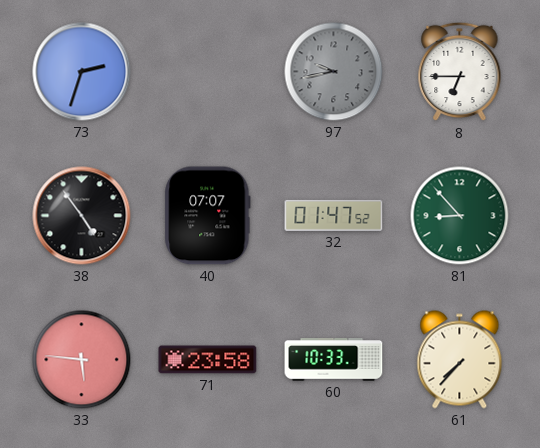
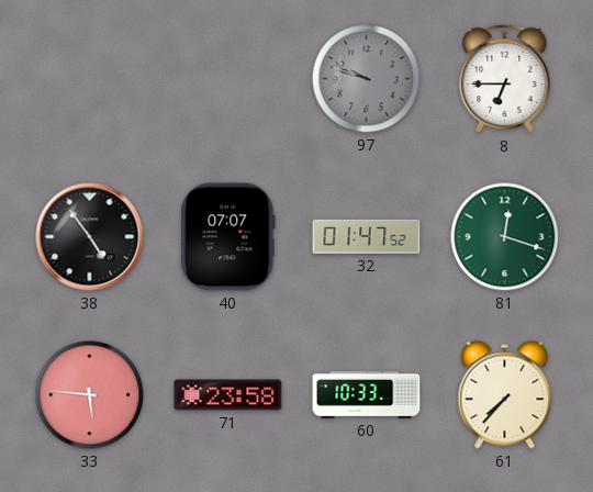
73: 2:33 -> none (82, 72)
97: 9:43 -> 9:48 (367, 79)
81: 8:53 -> 12:18 (505, 237)
